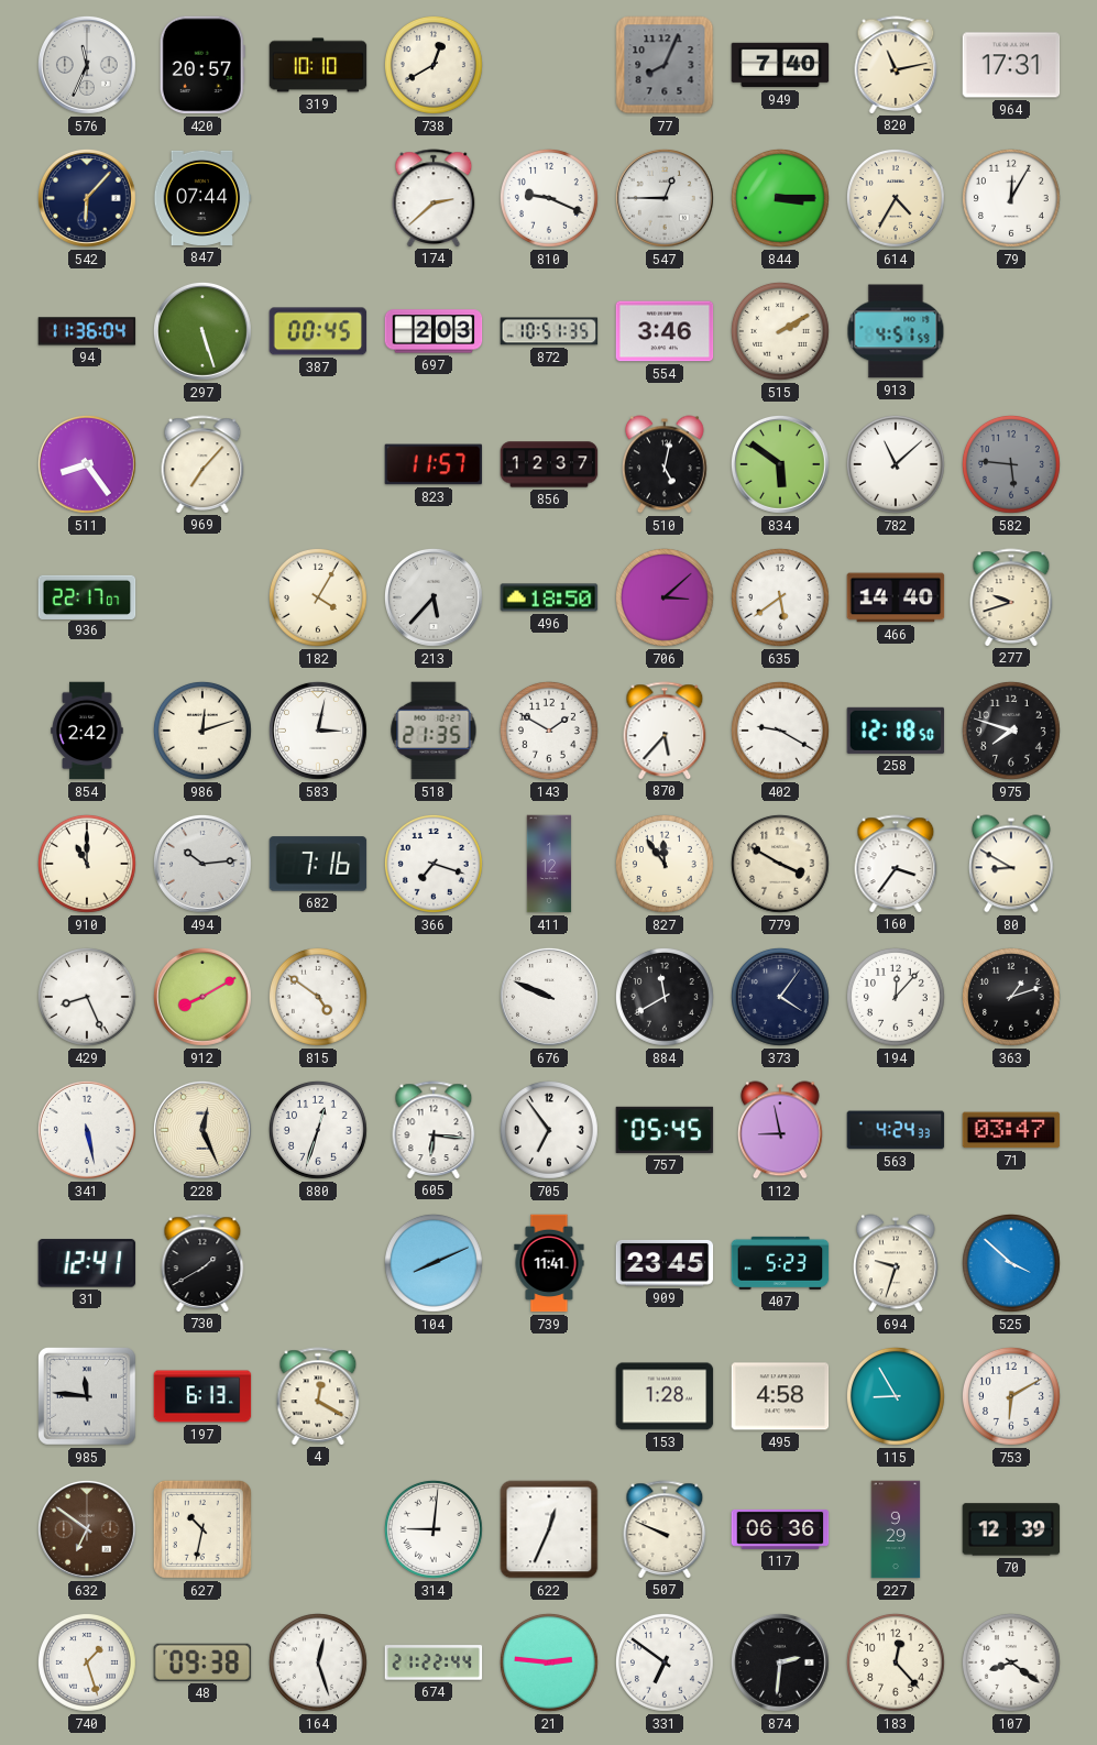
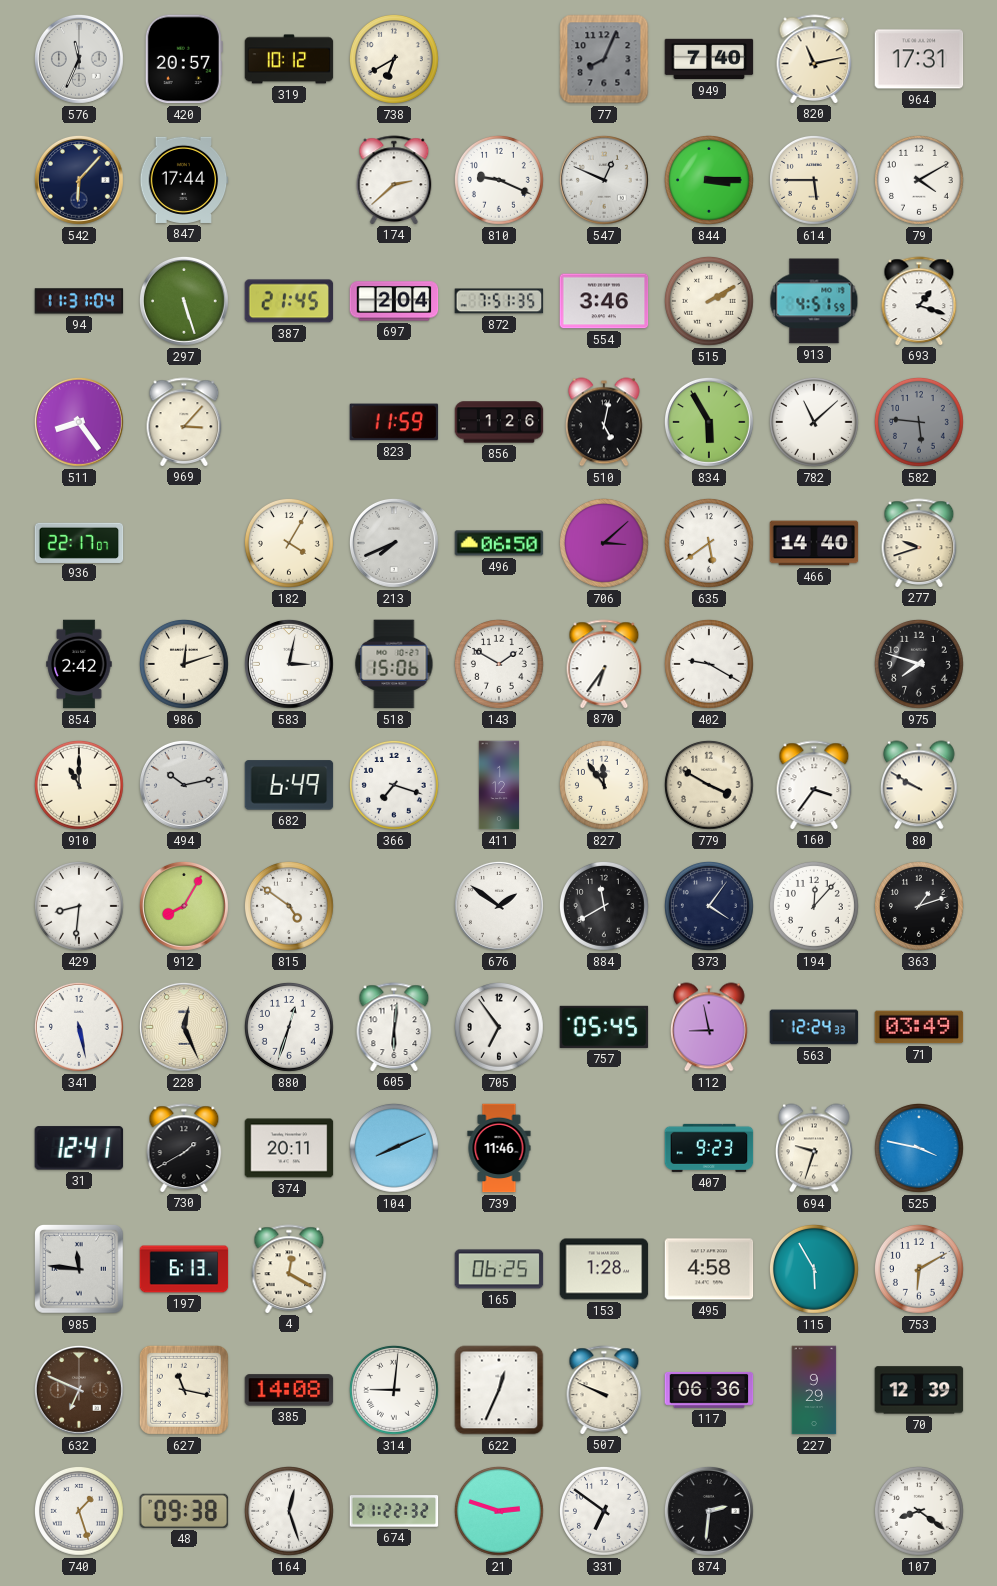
319: 10:10 -> 10:12 (289, 59)
738: 12:40 -> 6:40 (394, 59)
847: 07:44 -> 17:44 (184, 180)
547: 12:45 -> 12:49 (604, 180)
614: 4:35 -> 5:45 (814, 180)
79: 12:05 -> 4:10 (919, 180)
94: 11:36 -> 11:31 (79, 301)
387: 00:45 -> 21:45 (289, 301)
697: 2:03 -> 2:04 (394, 301)
872: 10:51 -> 7:51 (499, 301)
693: none -> 1:18 (919, 301)
969: 7:07 -> 3:07 (184, 422)
823: 11:57 -> 11:59 (394, 422)
856: 12:37 -> 1:26 (499, 422)
834: 5:51 -> 5:55 (709, 422)
213: 5:37 -> 7:41 (394, 543)
496: 18:50 -> 06:50 (499, 543)
518: 21:35 -> 15:06 (394, 664)
870: 5:37 -> 6:36 (604, 664)
258: 12:18 -> none (896, 731)
494: 10:14 -> 10:13 (184, 785)
682: 7:16 -> 6:49 (289, 785)
80: 8:50 -> 9:50 (920, 785)
429: 8:26 -> 8:31 (79, 906)
912: 8:10 -> 8:05 (184, 906)
676: 9:49 -> 1:51 (499, 906)
605: 6:16 -> 6:01 (394, 1027)
563: 4:24 -> 12:24 (814, 1027)
71: 03:47 -> 03:49 (919, 1027)
374: none -> 20:11 (289, 1148)
739: 11:41 -> 11:46 (499, 1148)
909: 23:45 -> none (665, 1263)
407: 5:23 -> 9:23 (709, 1148)
525: 3:52 -> 3:47 (919, 1148)
165: none -> 06:25 (499, 1269)
115: 8:55 -> 5:55 (814, 1269)
632: 6:51 -> 6:49 (79, 1390)
627: 10:32 -> 11:17 (184, 1390)
385: none -> 14:08 (289, 1390)
674: 21:22:44 -> 21:22:32 (394, 1511)
21: 2:46 -> 2:48 (499, 1511)
183: 12:23 -> none (896, 1662)
